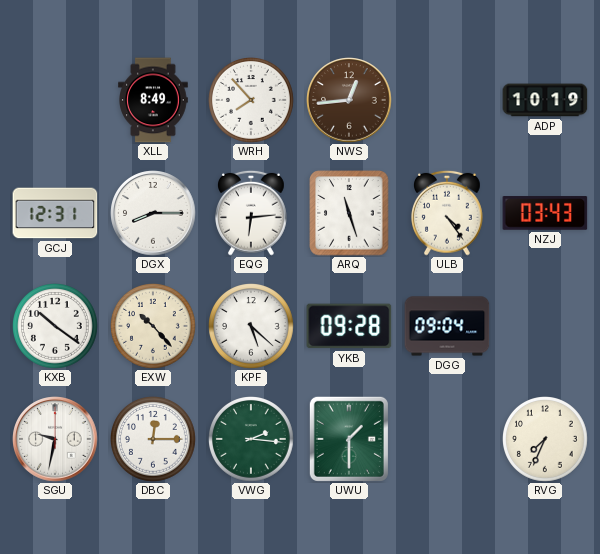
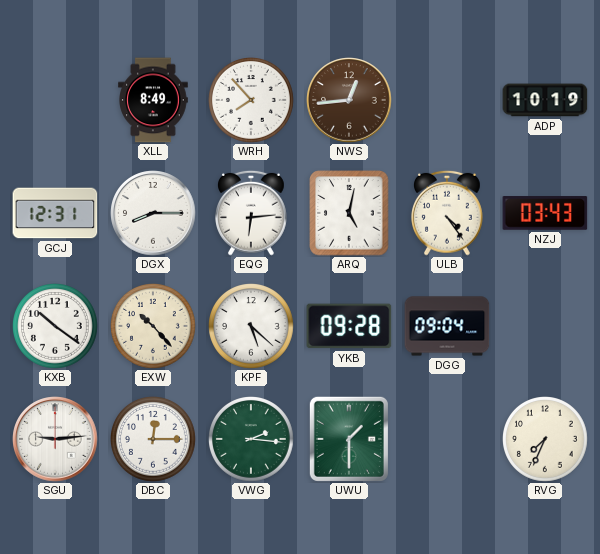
ARQ: 11:27 -> 5:02 (349, 213)
SGU: 9:32 -> 9:14 (55, 439)
